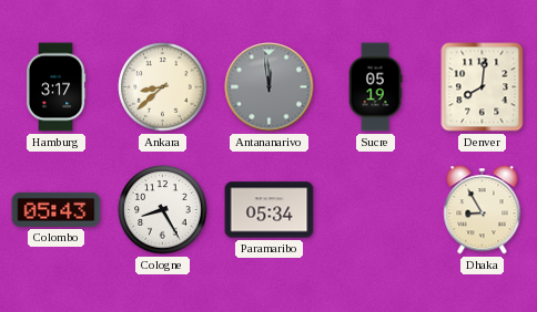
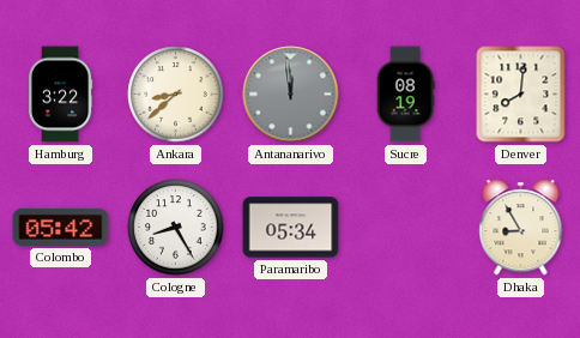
Hamburg: 3:17 -> 3:22 (60, 95)
Sucre: 05:19 -> 08:19 (405, 95)
Colombo: 05:43 -> 05:42 (61, 227)
